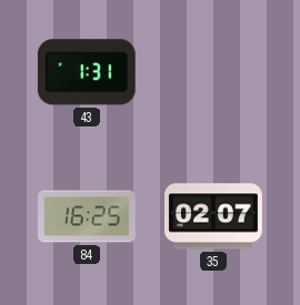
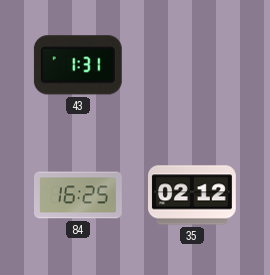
35: 02:07 -> 02:12 (193, 195)
